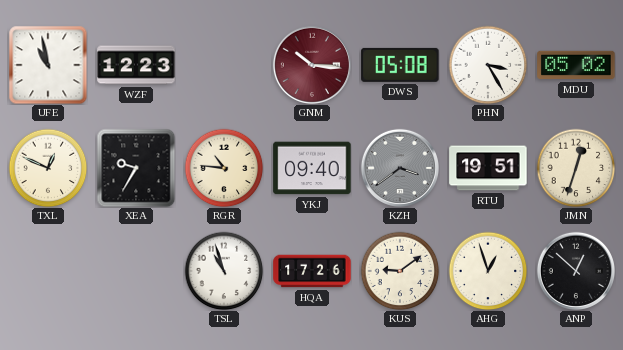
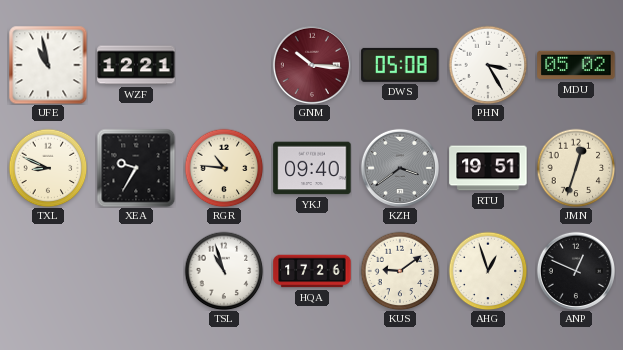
WZF: 12:23 -> 12:21 (136, 65)
TXL: 12:49 -> 8:49 (48, 168)
ANP: 12:52 -> 12:49 (576, 271)
